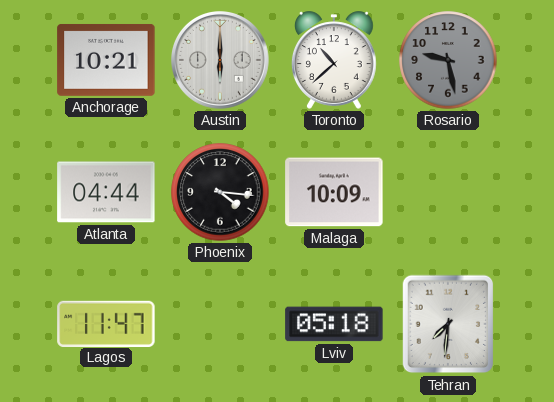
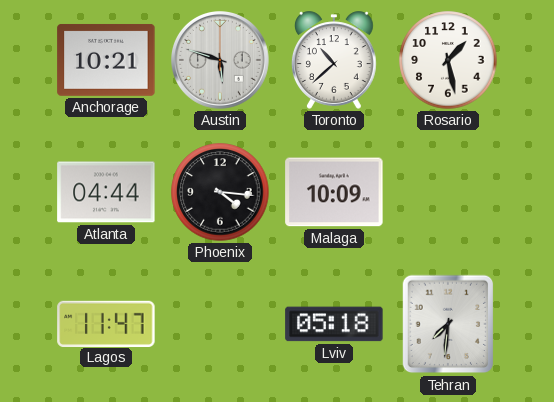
Austin: 6:00 -> 5:48 (221, 61)
Rosario: 9:28 -> 1:28 (448, 60)
Rosario dial: grey -> white (448, 60)
